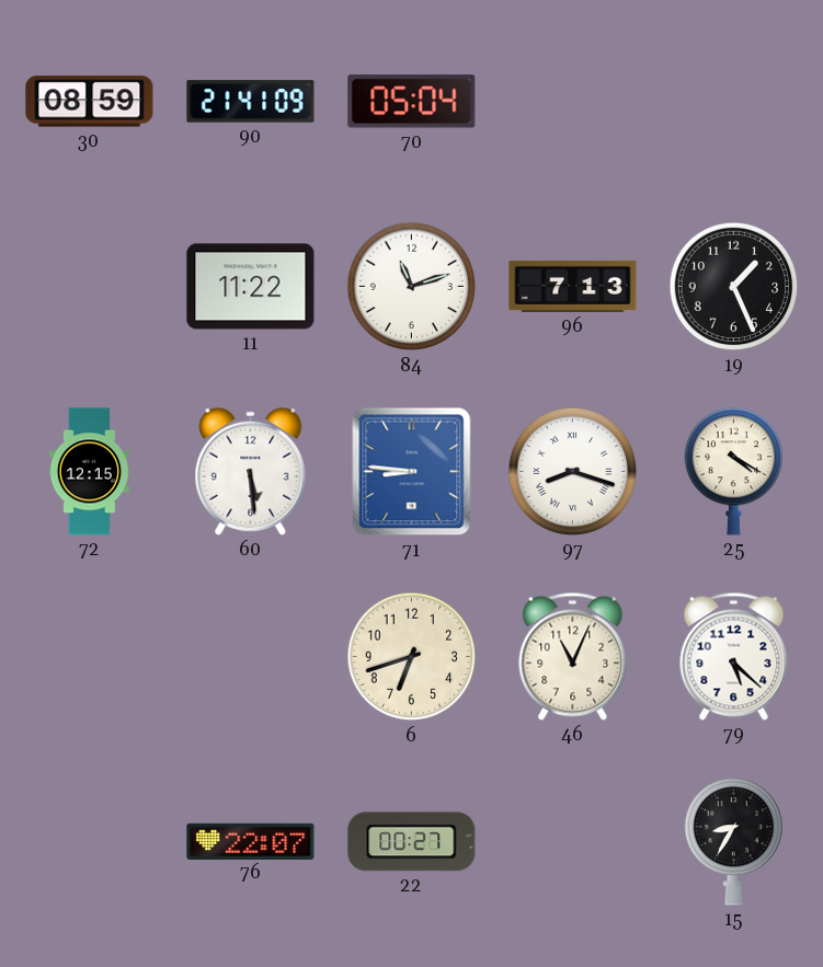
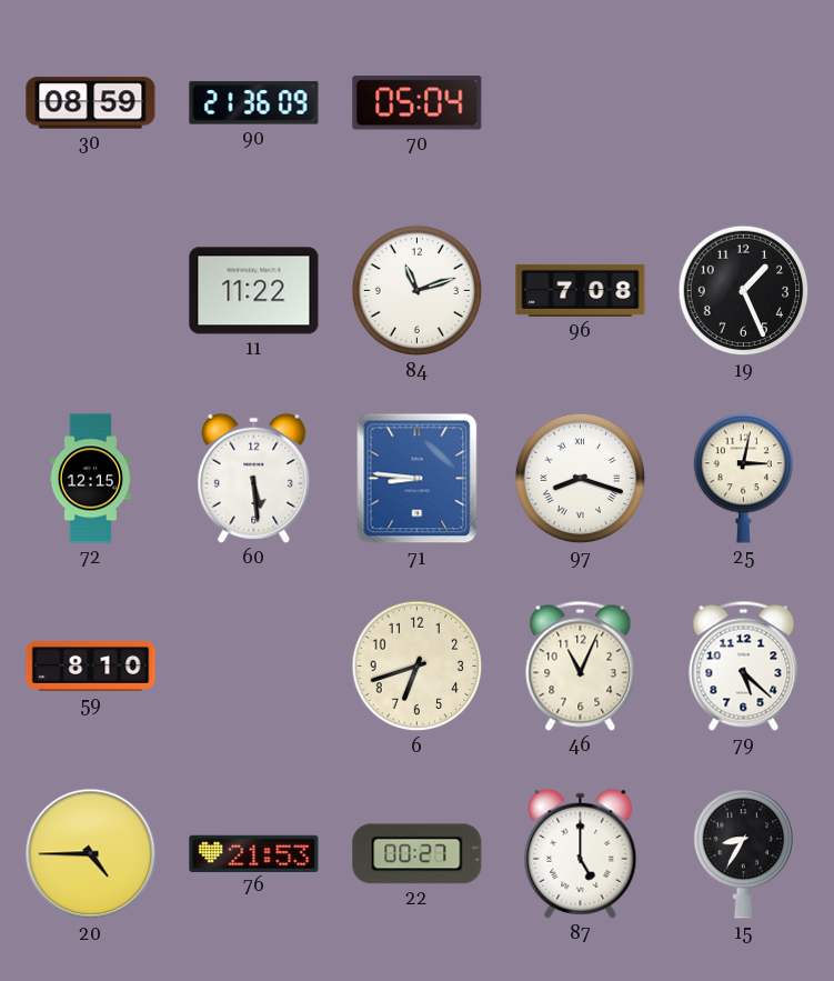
90: 21:41 -> 21:36 (254, 103)
96: 7:13 -> 7:08 (581, 290)
25: 4:20 -> 3:02 (743, 479)
59: none -> 8:10 (91, 665)
20: none -> 4:45 (91, 854)
76: 22:07 -> 21:53 (254, 853)
87: none -> 5:00 (581, 853)
